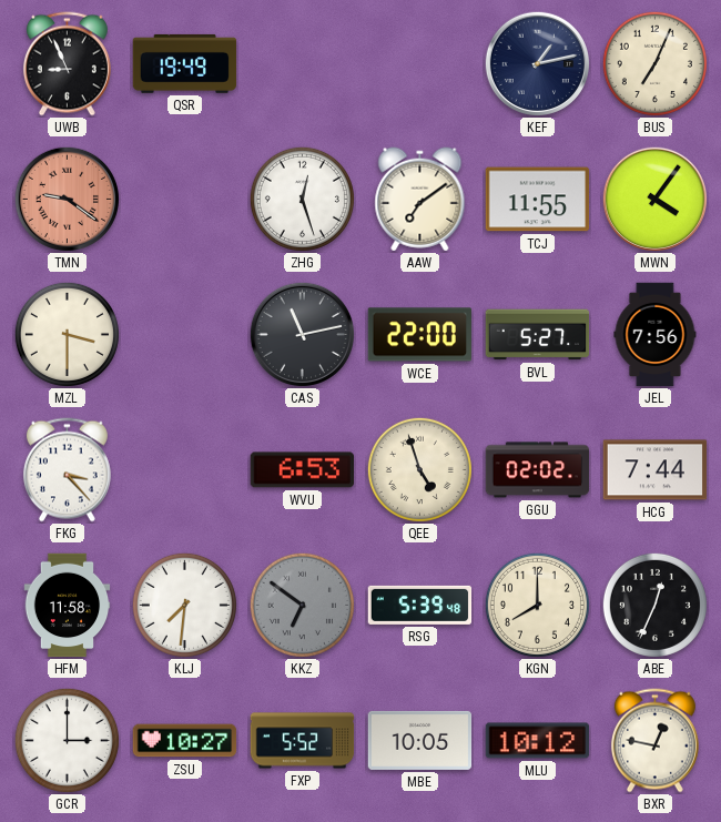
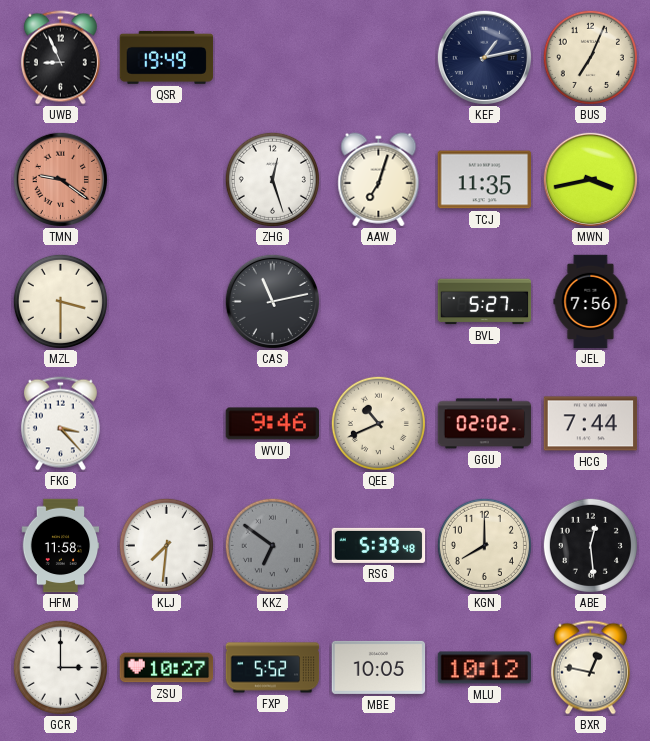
AAW: 7:09 -> 7:03 (379, 180)
TCJ: 11:55 -> 11:35 (485, 180)
MWN: 4:06 -> 3:43 (590, 179)
WCE: 22:00 -> none (420, 335)
WVU: 6:53 -> 9:46 (272, 424)
QEE: 4:57 -> 10:41 (378, 423)
ABE: 12:34 -> 12:29 (590, 545)
